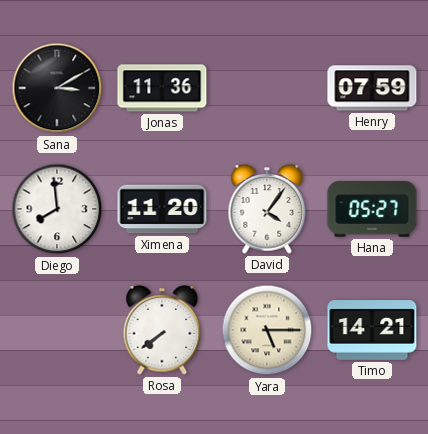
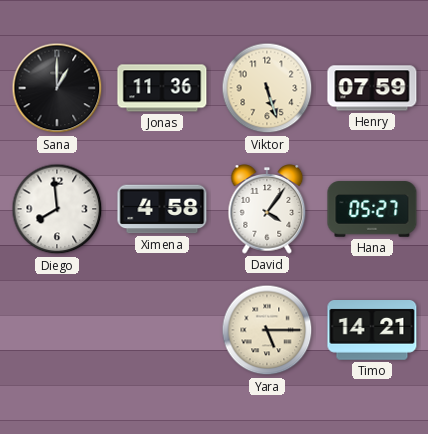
Sana: 3:10 -> 1:00 (57, 88)
Viktor: none -> 5:27 (267, 88)
Ximena: 11:20 -> 4:58 (162, 209)
Rosa: 7:39 -> none (162, 330)
